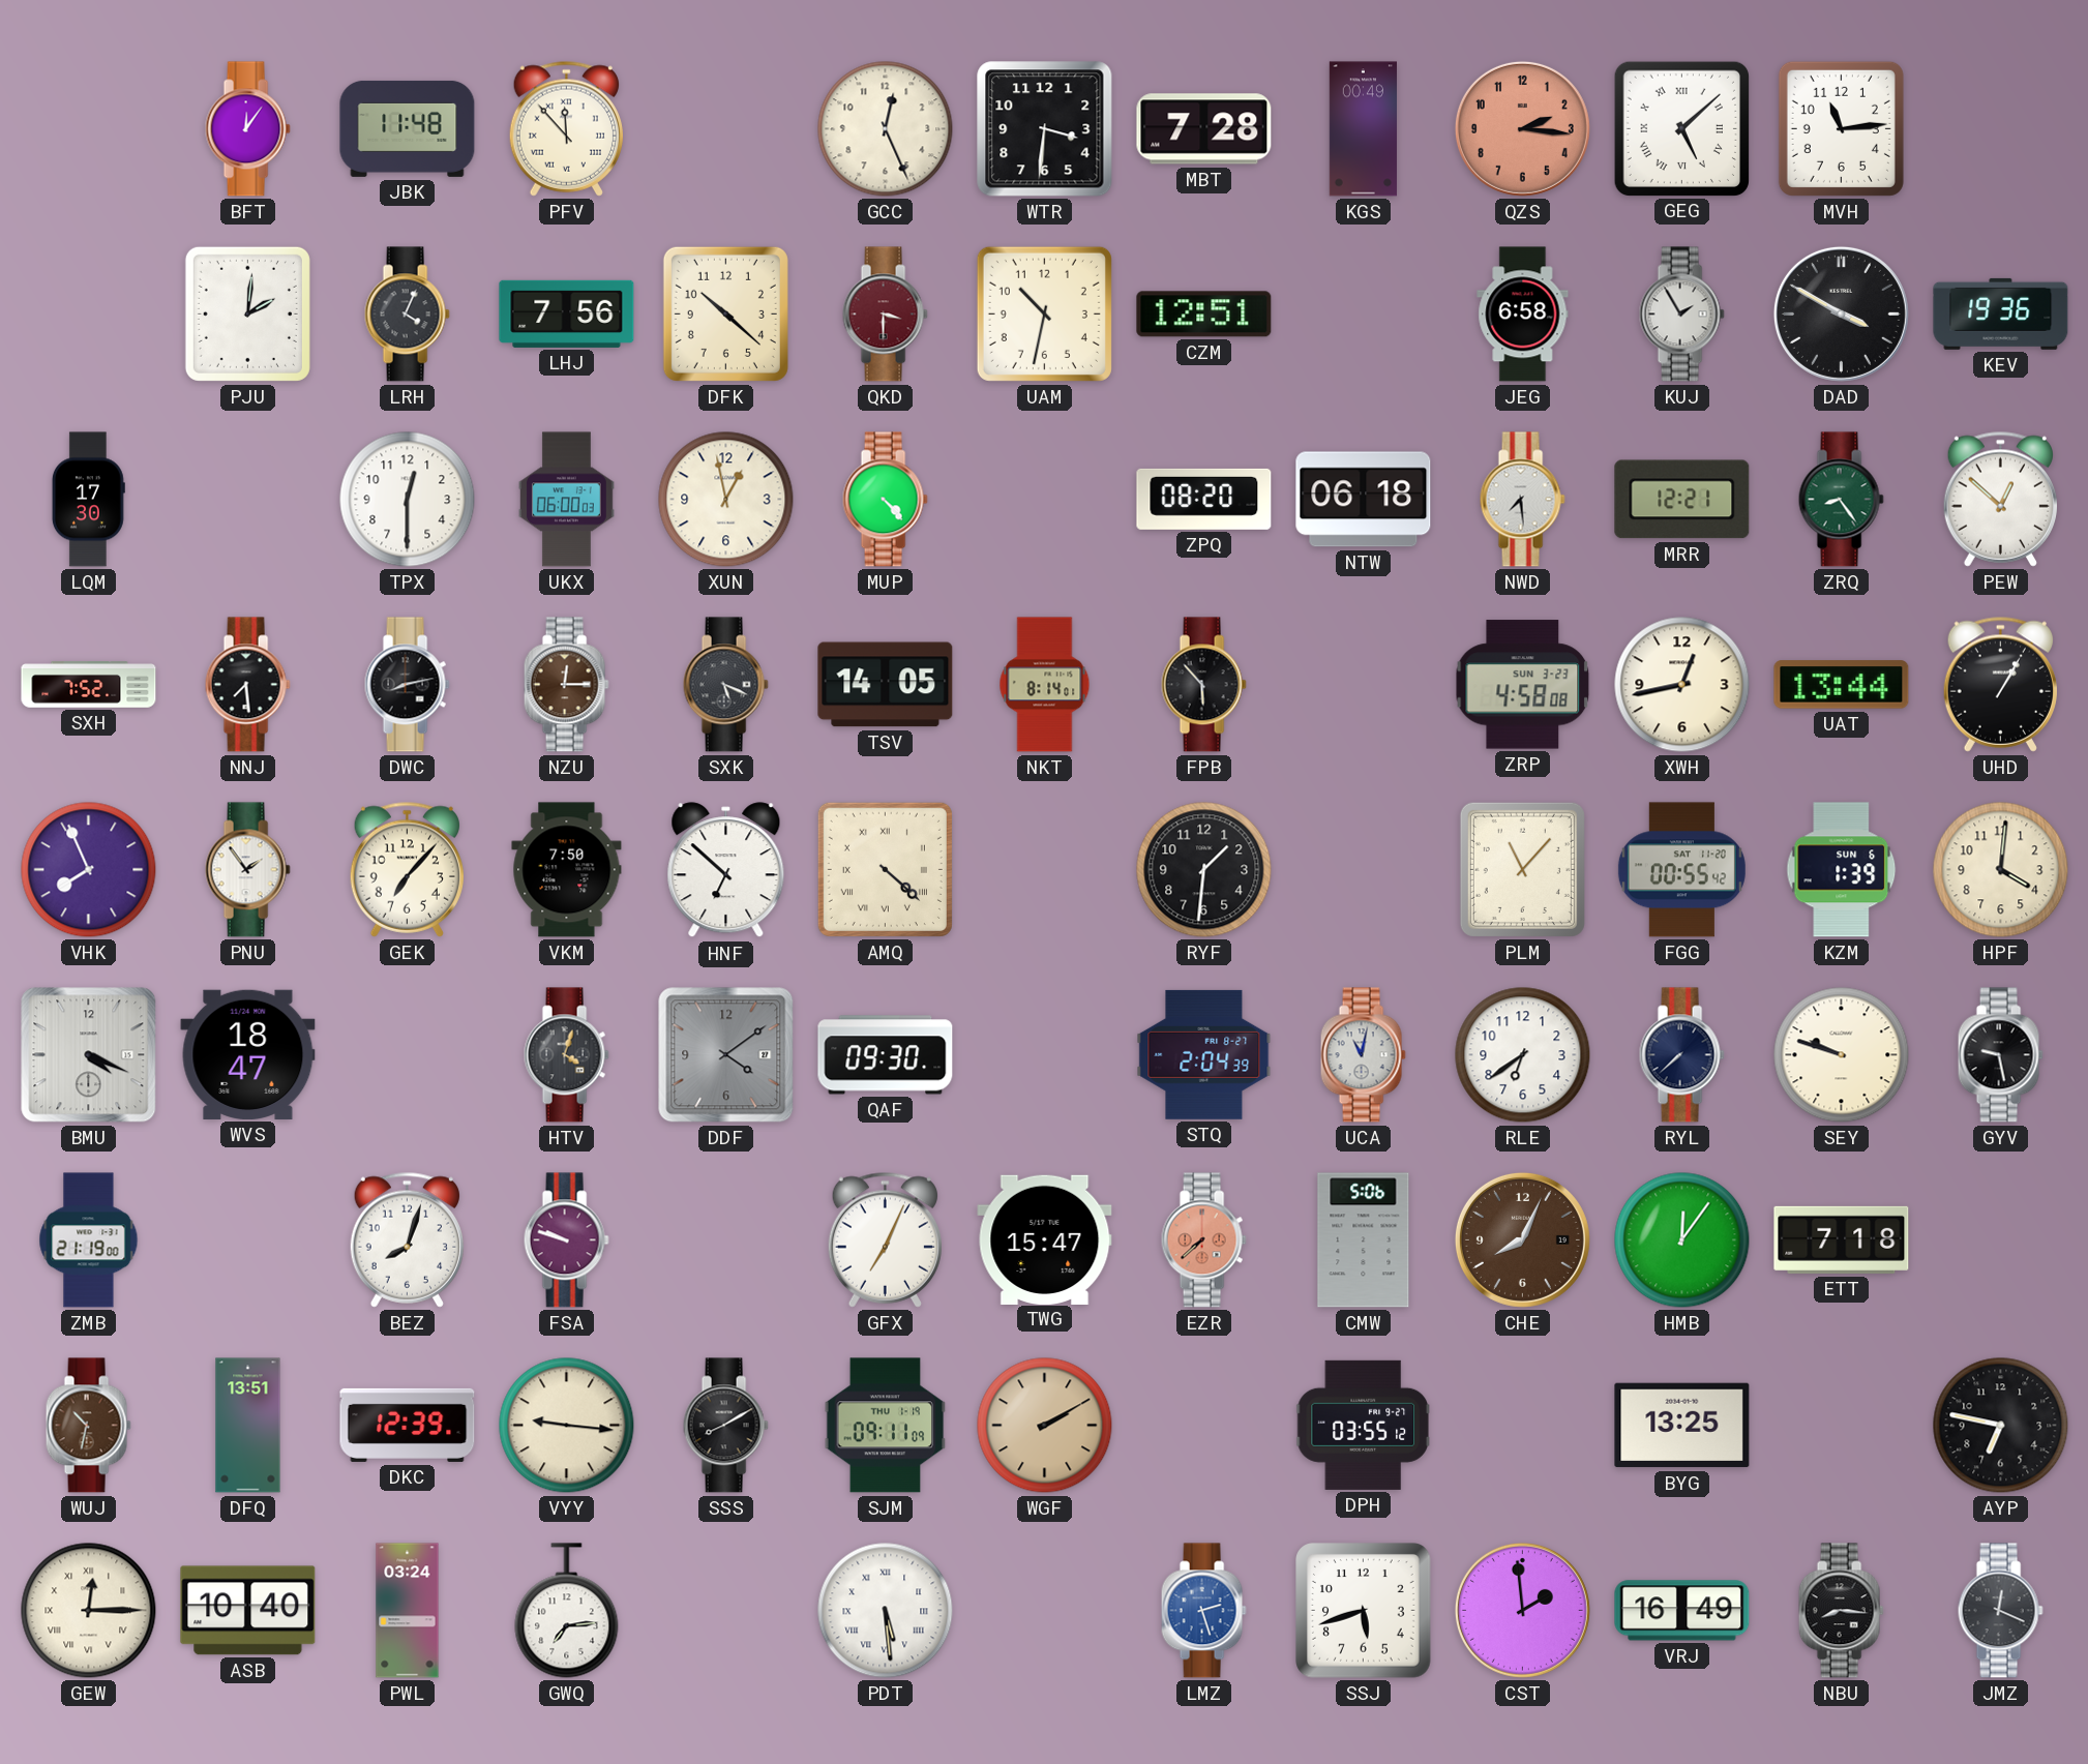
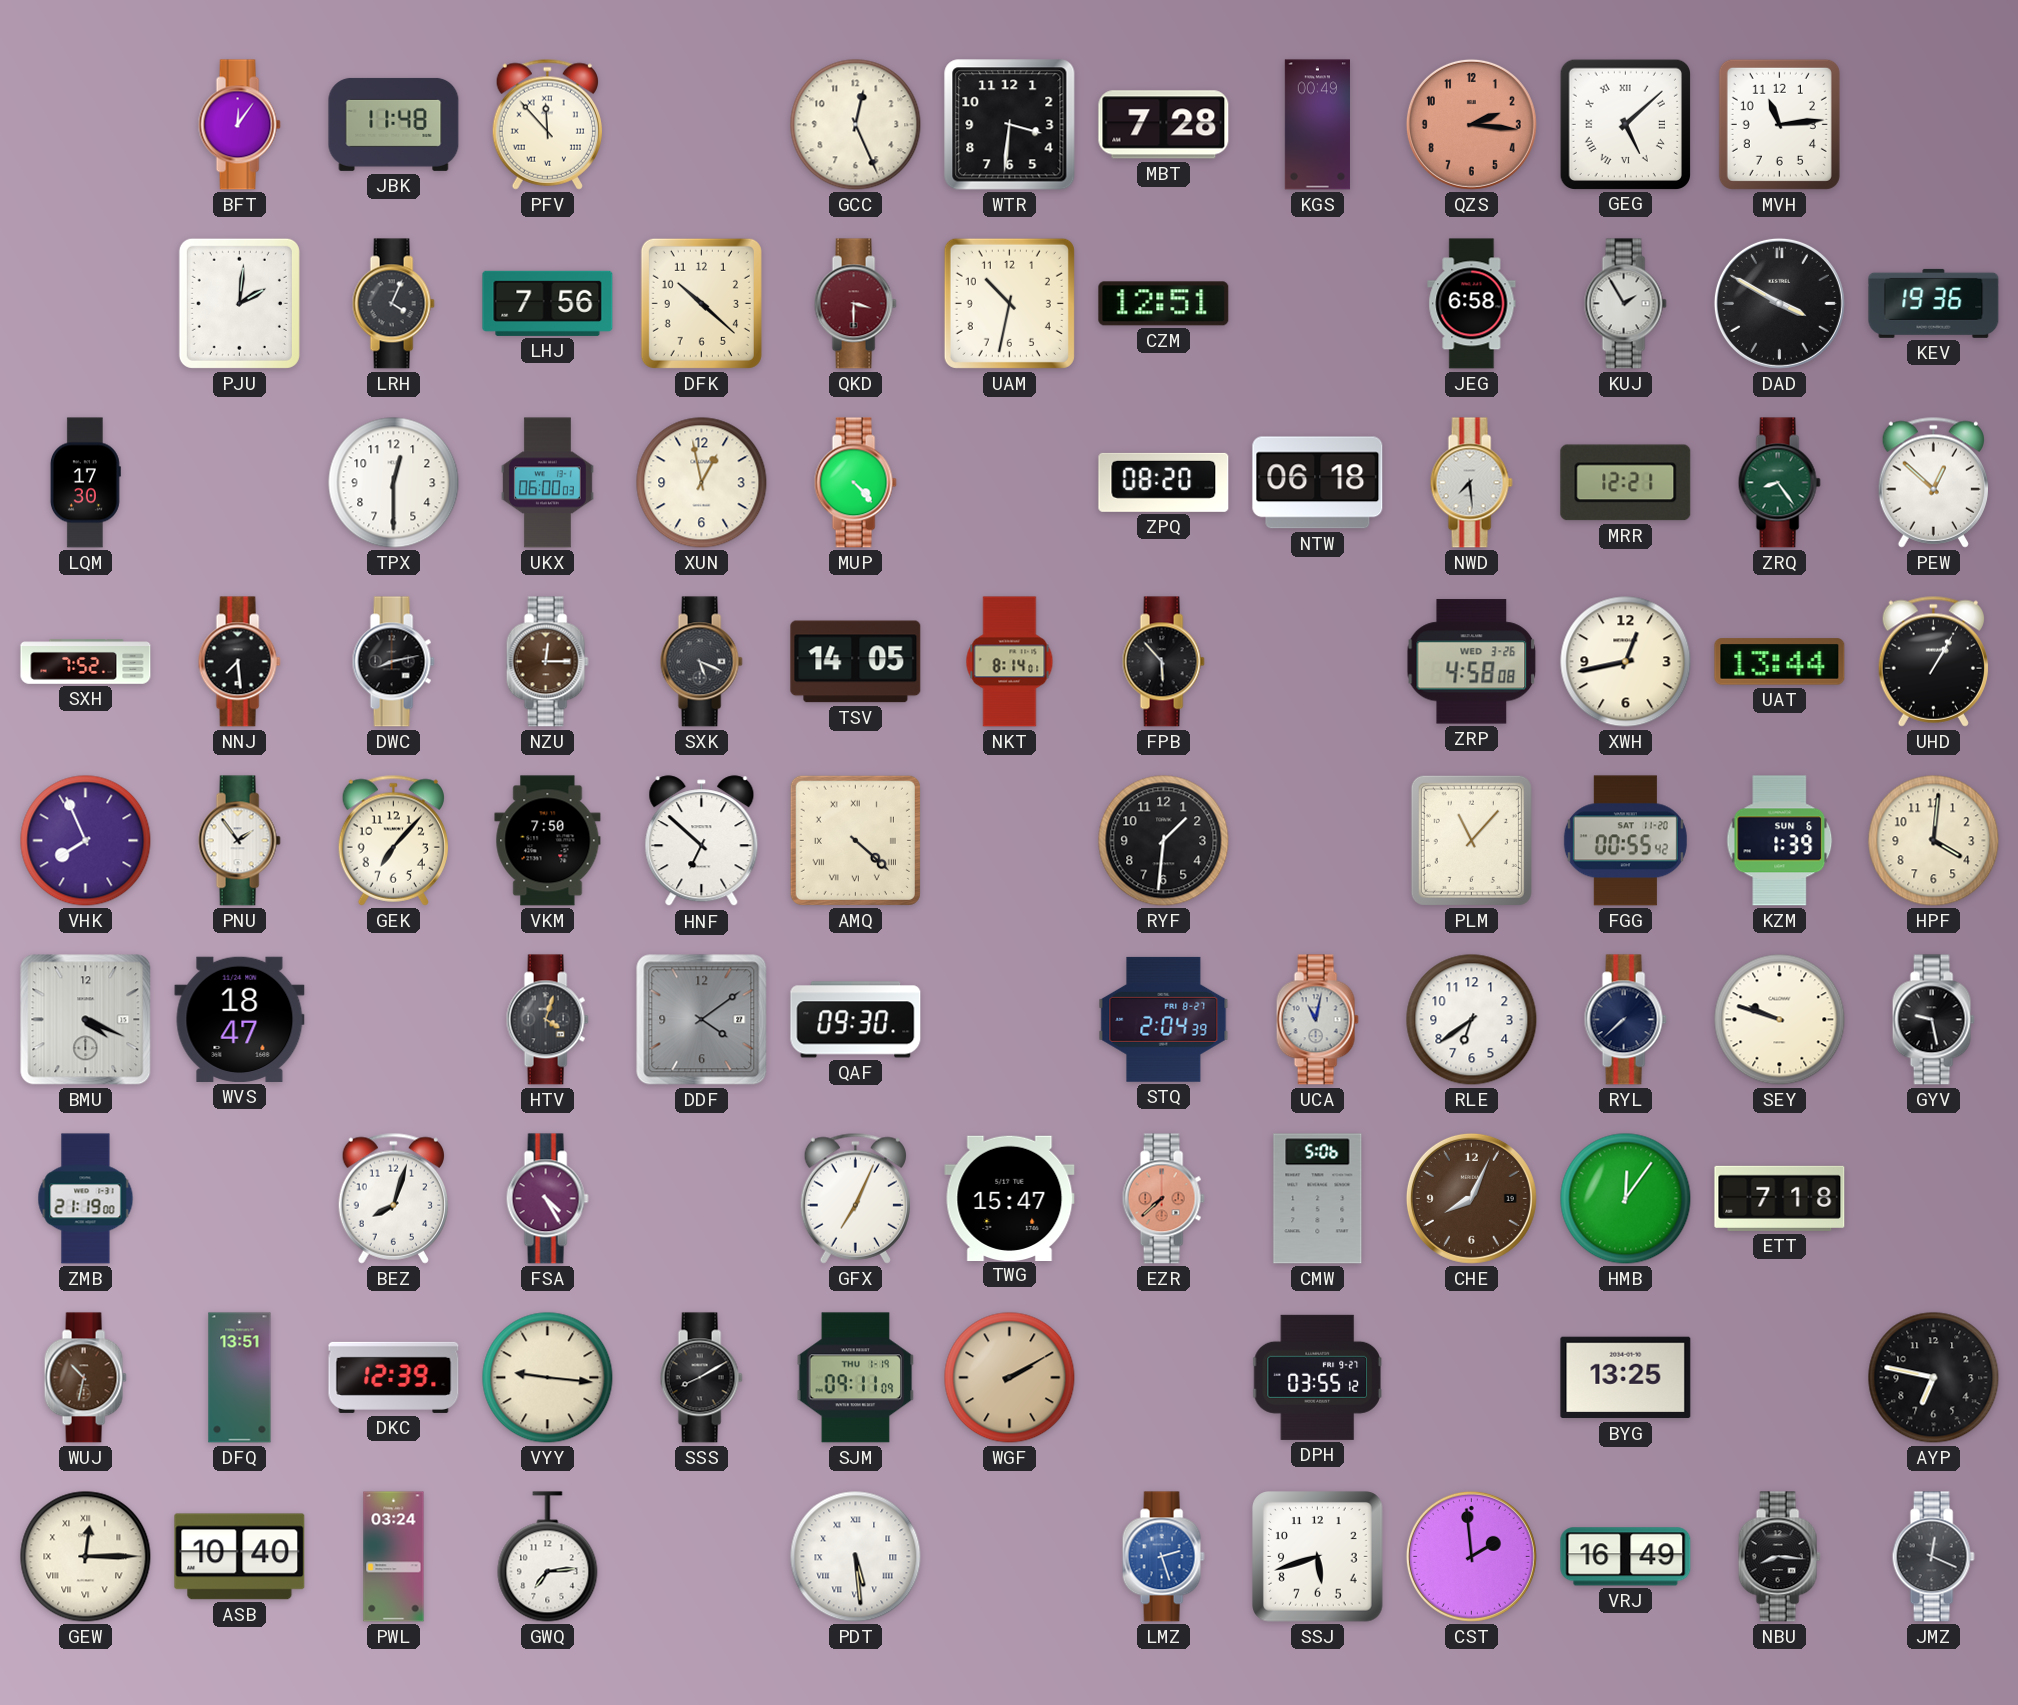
ZRP date: SUN 3-23 -> WED 3-26 (1472, 662)
FSA: 9:48 -> 4:25 (547, 1199)
